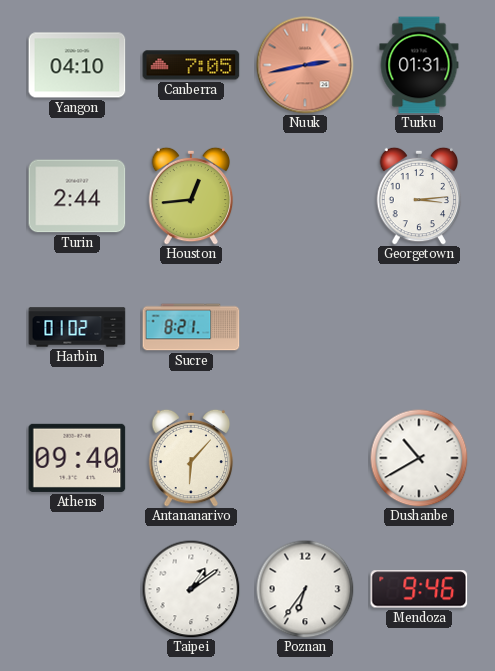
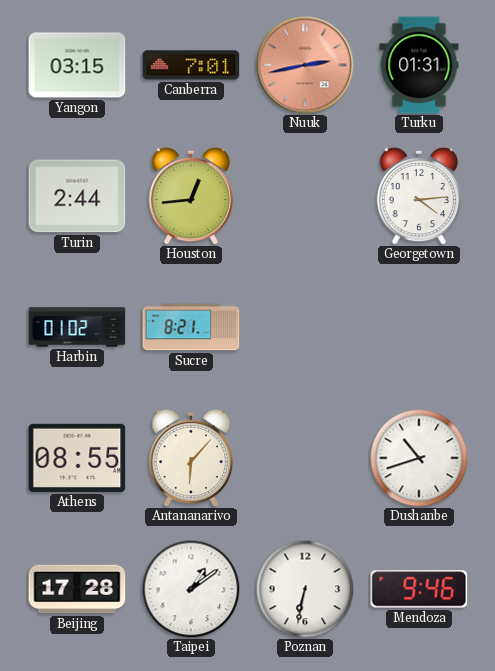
Yangon: 04:10 -> 03:15 (77, 65)
Canberra: 7:05 -> 7:01 (191, 65)
Georgetown: 3:14 -> 4:14 (419, 196)
Athens: 09:40 -> 08:55 (77, 458)
Dushanbe: 10:40 -> 10:42 (419, 458)
Beijing: none -> 17:28 (77, 589)
Poznan: 6:36 -> 6:32 (305, 589)
